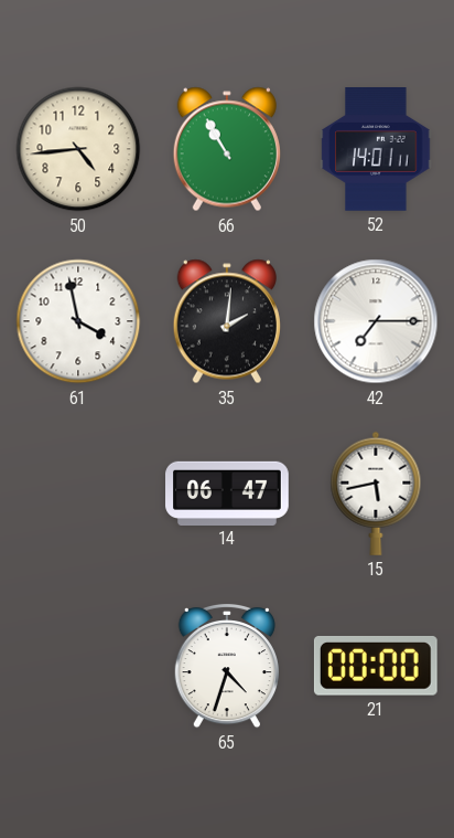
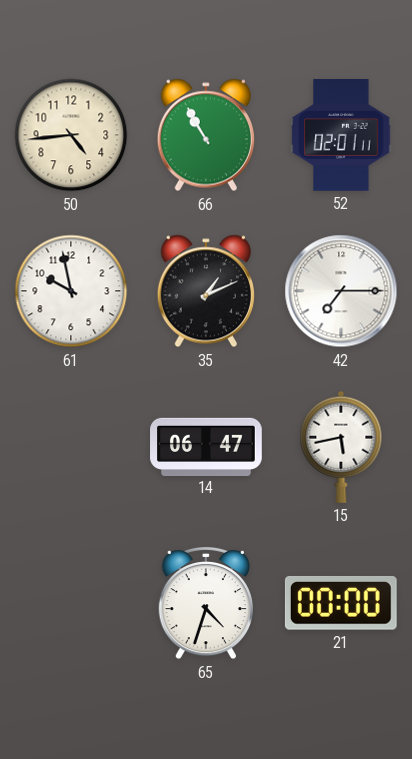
52: 14:01 -> 02:01 (341, 136)
61: 3:58 -> 9:58 (71, 291)
35: 2:01 -> 1:11 (206, 291)
